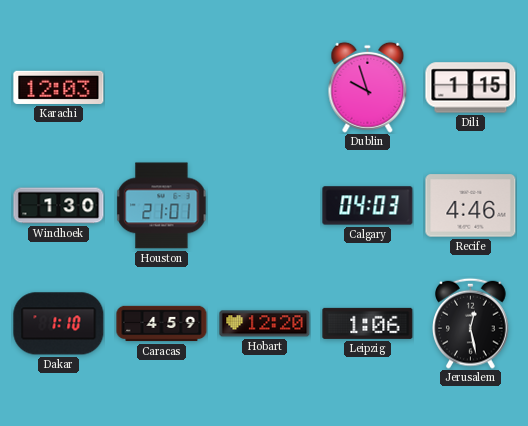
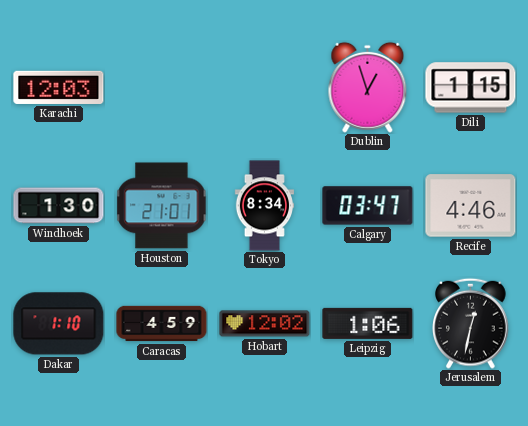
Dublin: 9:57 -> 12:57 (368, 87)
Tokyo: none -> 8:34 (264, 206)
Calgary: 04:03 -> 03:47 (368, 206)
Hobart: 12:20 -> 12:02 (265, 324)
Jerusalem: 12:28 -> 12:32 (471, 323)
